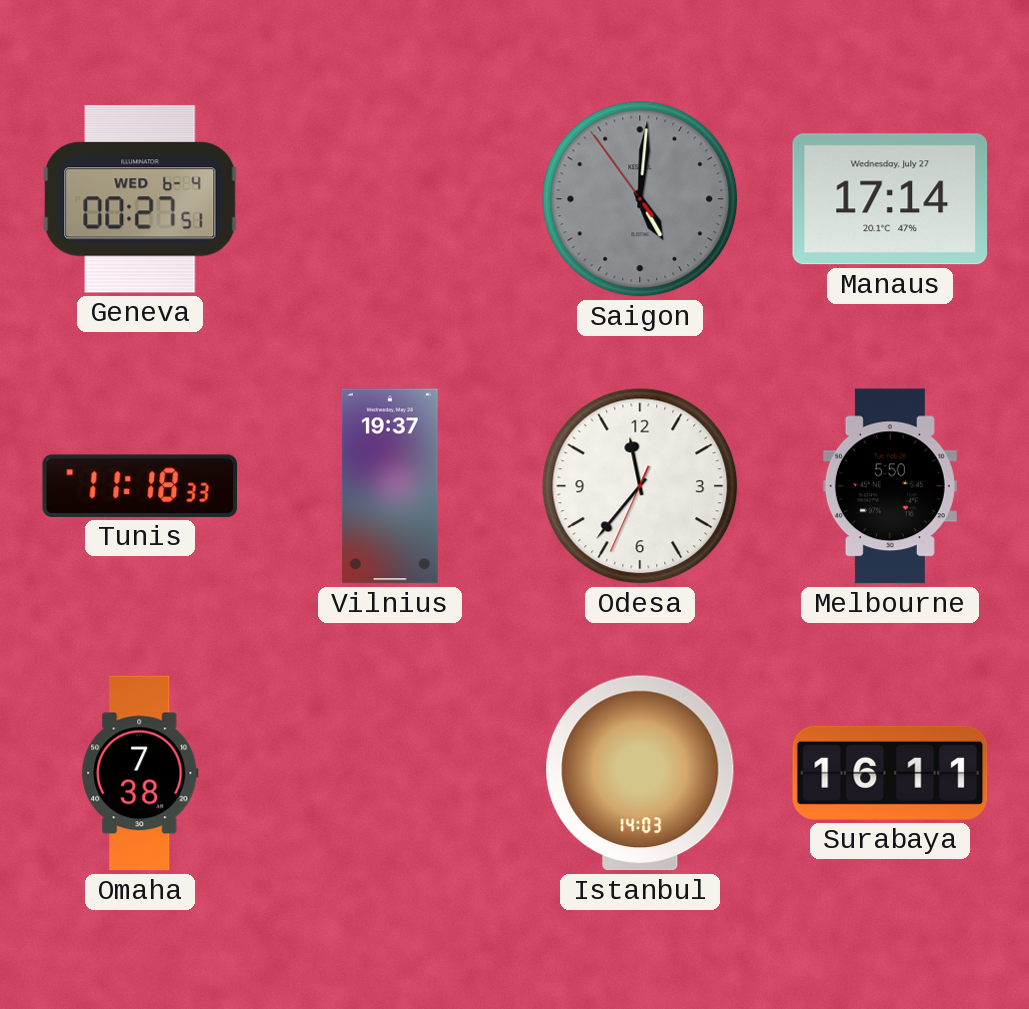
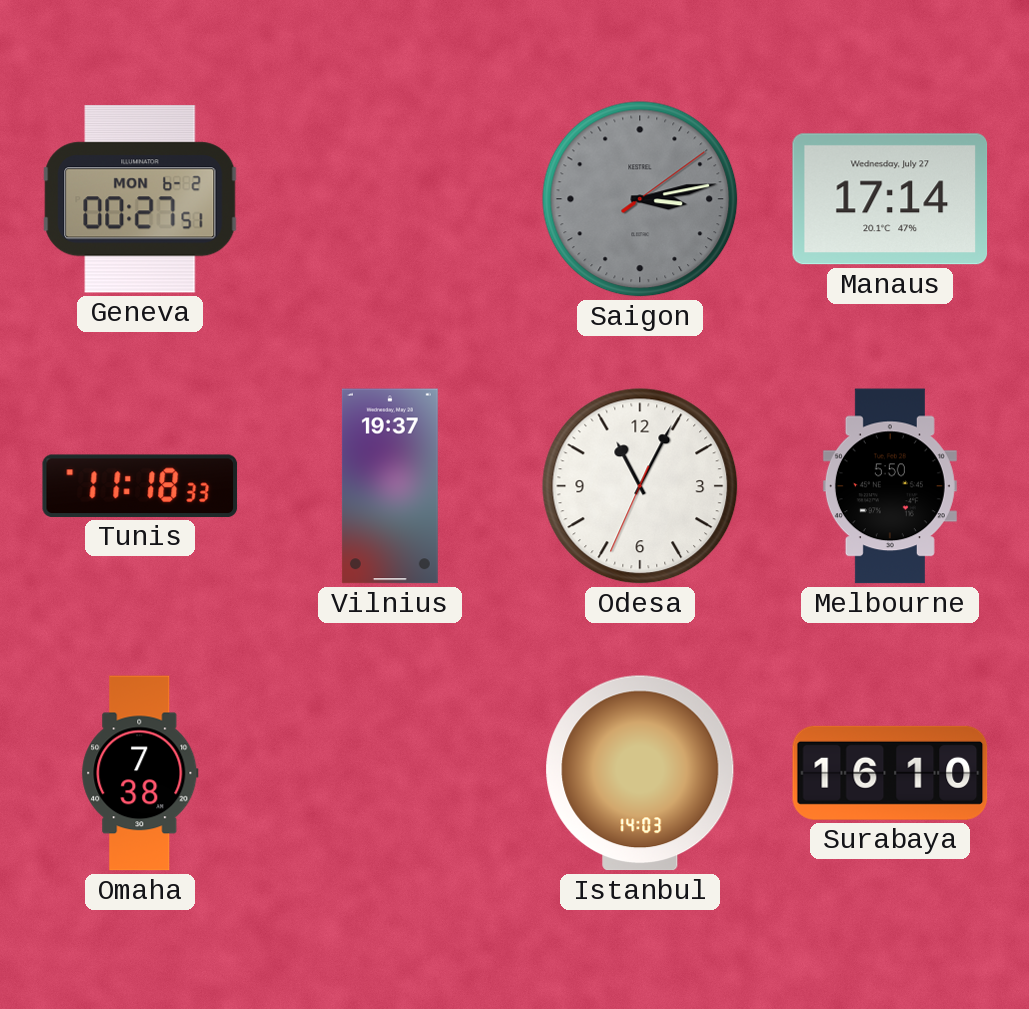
Geneva date: WED 6-4 -> MON 6-2 (140, 199)
Saigon: 5:00 -> 3:13 (640, 199)
Odesa: 11:36 -> 11:04 (640, 486)
Surabaya: 16:11 -> 16:10 (890, 773)
